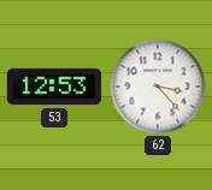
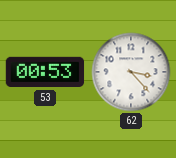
53: 12:53 -> 00:53 (45, 72)
